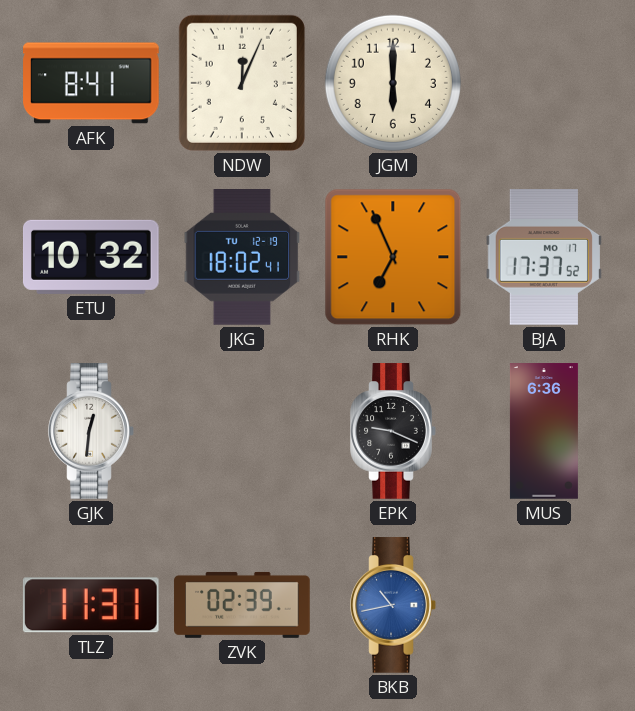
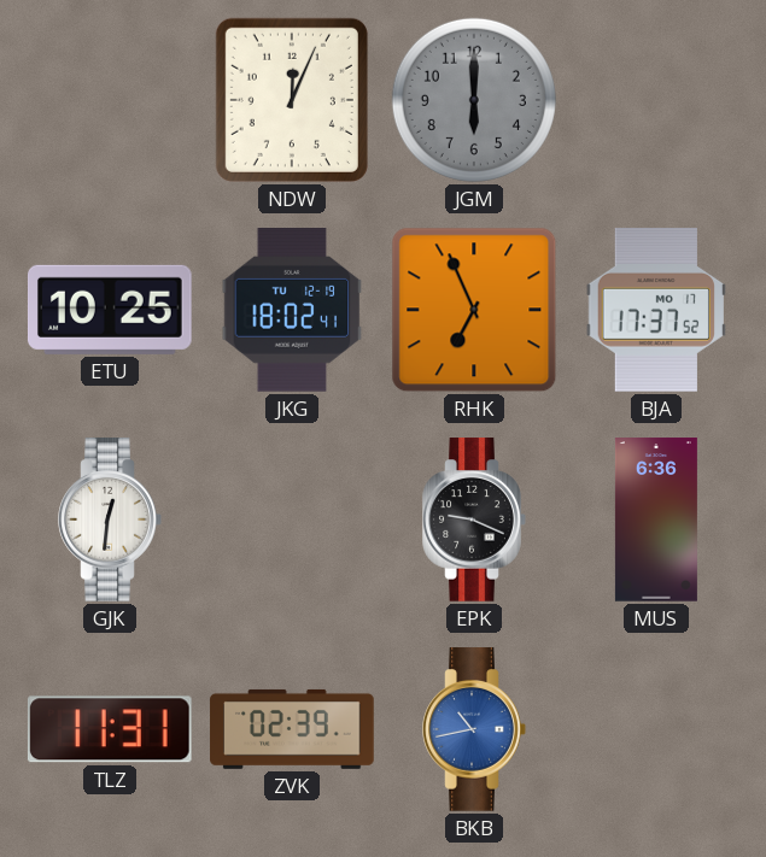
AFK: 8:41 -> none (91, 83)
JGM dial: cream -> grey (474, 100)
ETU: 10:32 -> 10:25 (110, 310)
